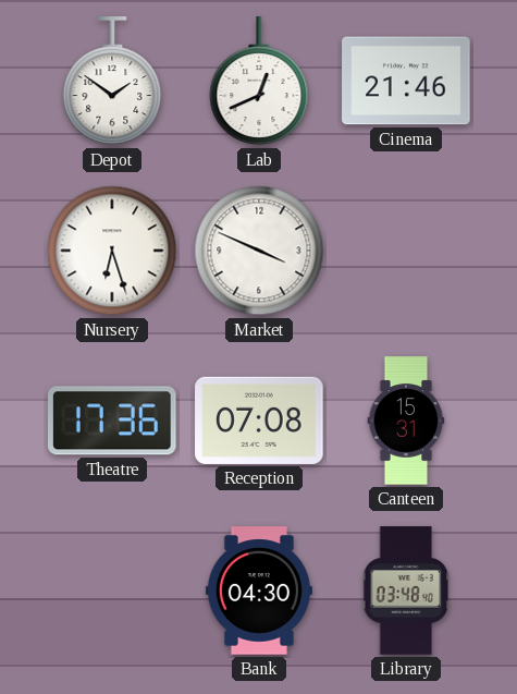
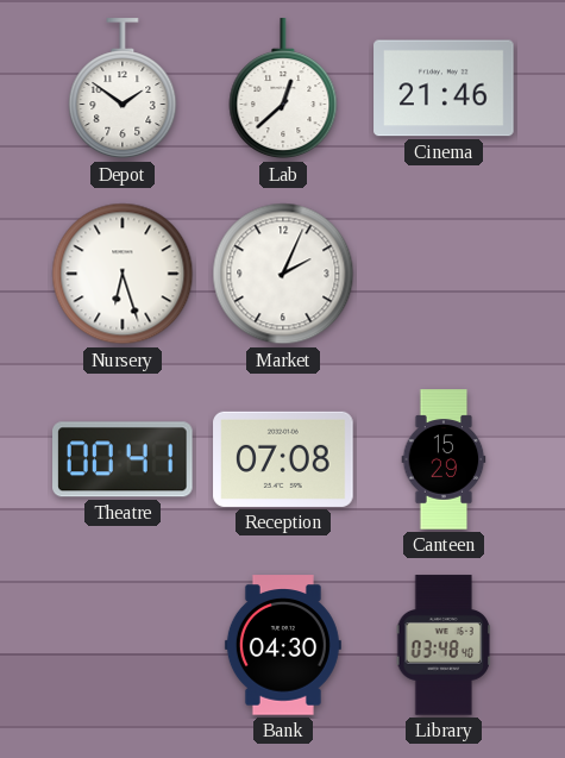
Lab: 12:41 -> 12:38 (283, 89)
Market: 3:49 -> 2:04 (283, 274)
Theatre: 17:36 -> 00:41 (124, 459)
Canteen: 15:31 -> 15:29 (444, 459)
